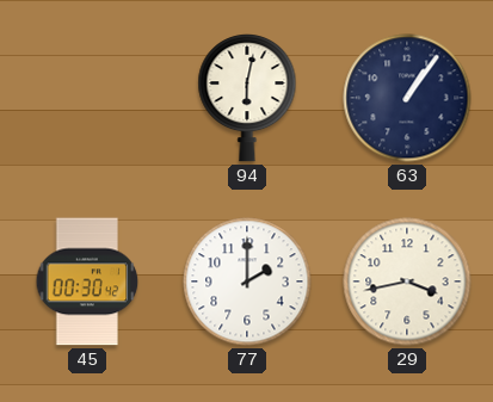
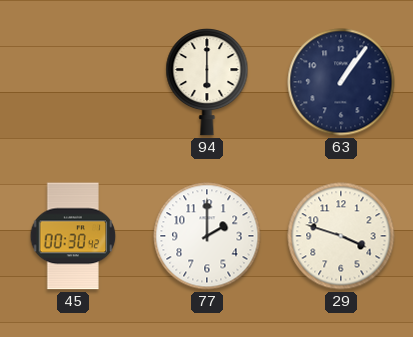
94: 6:02 -> 6:00 (207, 82)
29: 3:43 -> 3:48 (341, 236)
